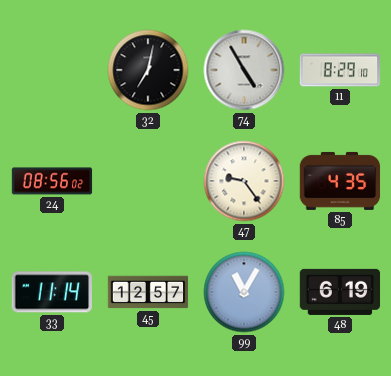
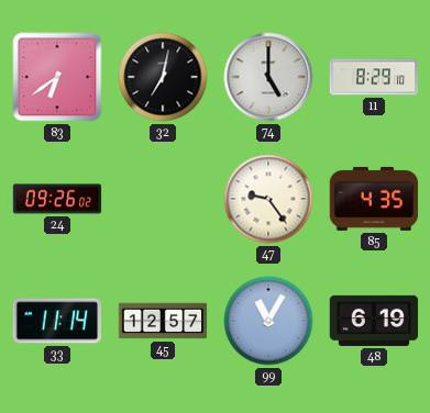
83: none -> 6:39 (57, 77)
74: 4:55 -> 5:00 (268, 77)
24: 08:56 -> 09:26 (57, 199)
